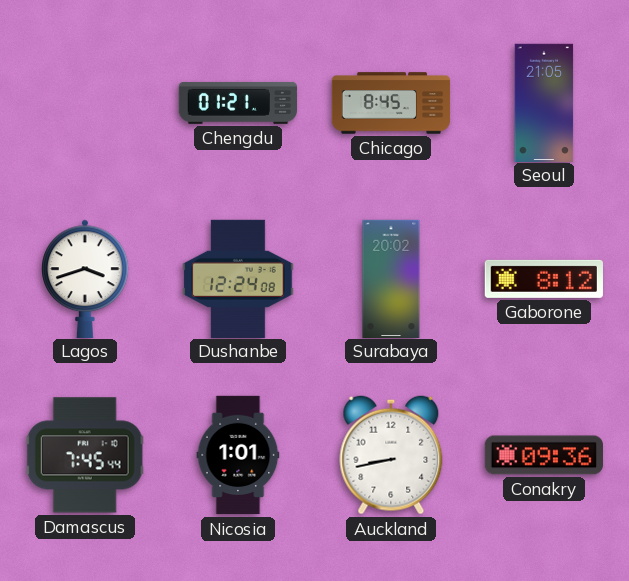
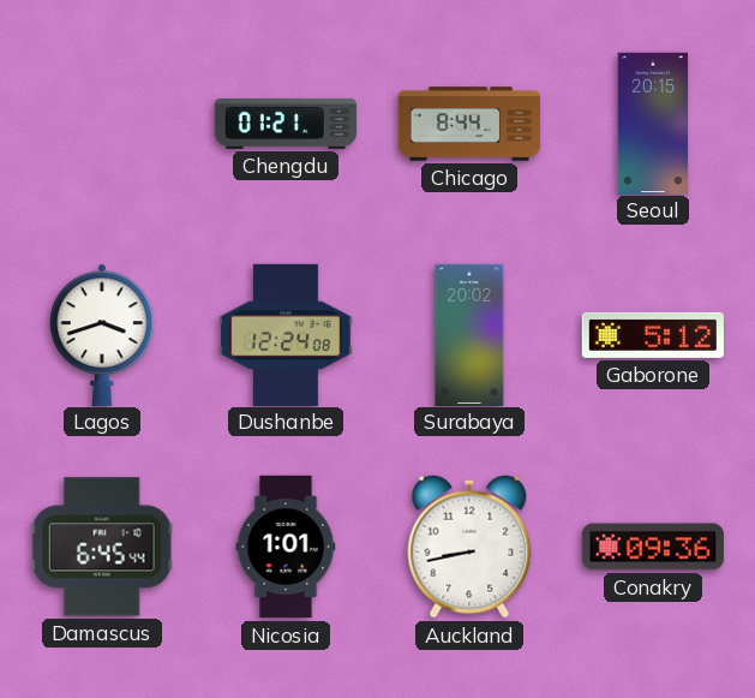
Chicago: 8:45 -> 8:44 (469, 124)
Seoul: 21:05 -> 20:15 (653, 123)
Gaborone: 8:12 -> 5:12 (653, 335)
Damascus: 7:45 -> 6:45 (102, 547)
